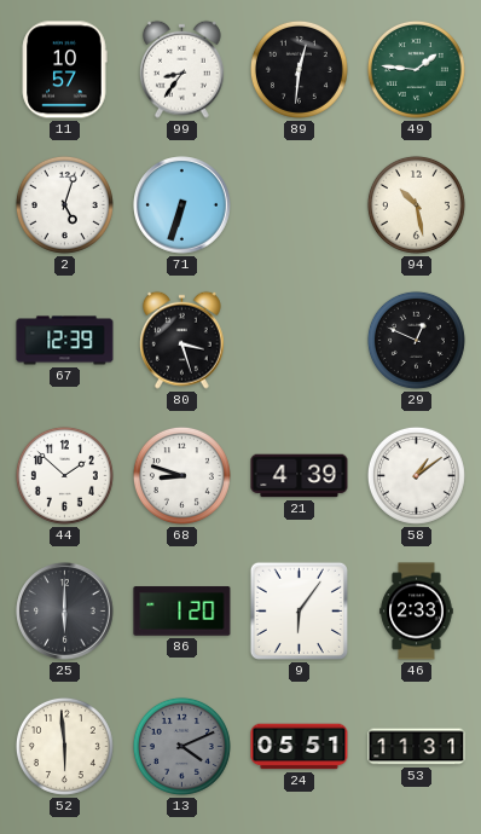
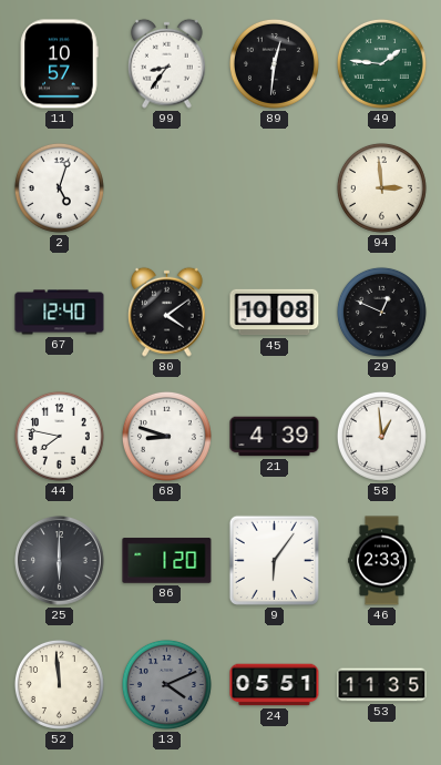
71: 6:33 -> none (182, 205)
94: 10:28 -> 2:59 (381, 187)
67: 12:39 -> 12:40 (60, 313)
80: 3:27 -> 4:09 (167, 312)
45: none -> 10:08 (275, 313)
44: 1:52 -> 7:47 (59, 436)
58: 1:09 -> 12:59 (381, 436)
52: 5:59 -> 11:59 (59, 684)
53: 11:31 -> 11:35 (382, 685)
